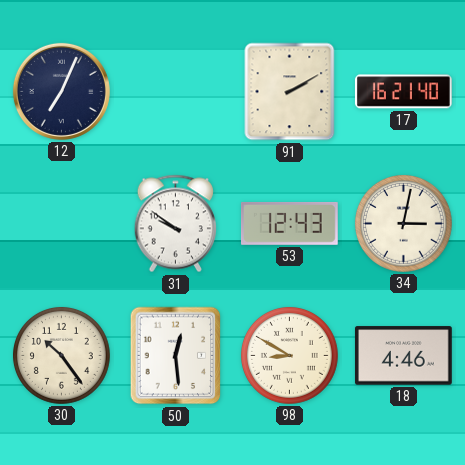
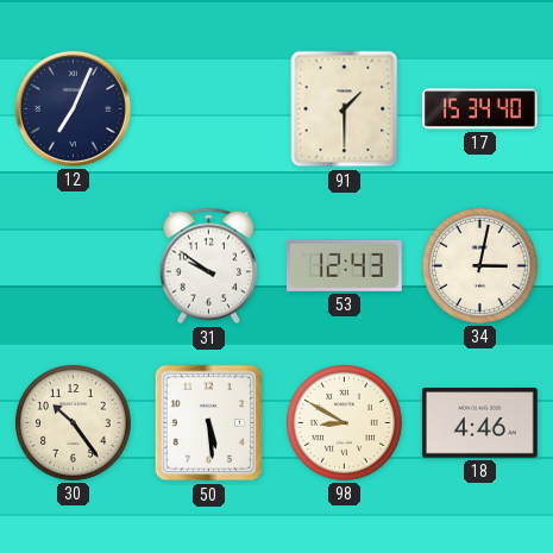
91: 2:10 -> 1:30 (345, 109)
17: 16:21 -> 15:34 (479, 109)
50: 12:29 -> 5:29 (209, 423)
